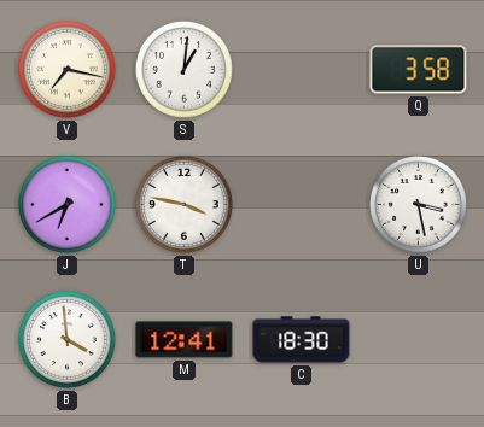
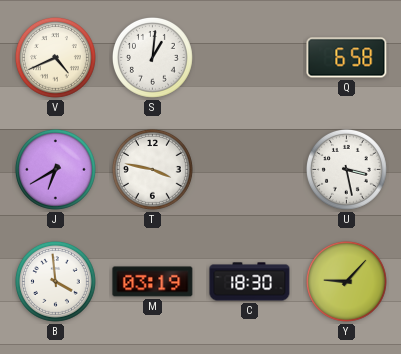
V: 7:17 -> 4:41 (55, 57)
Q: 3:58 -> 6:58 (347, 58)
M: 12:41 -> 03:19 (153, 282)
Y: none -> 9:07 (346, 281)
